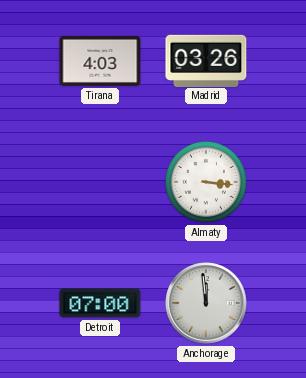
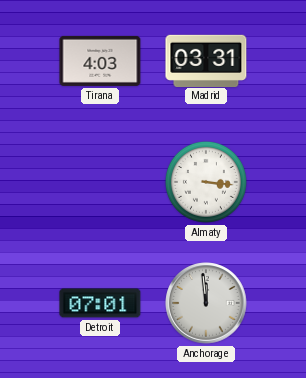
Madrid: 03:26 -> 03:31 (206, 60)
Detroit: 07:00 -> 07:01 (100, 303)
